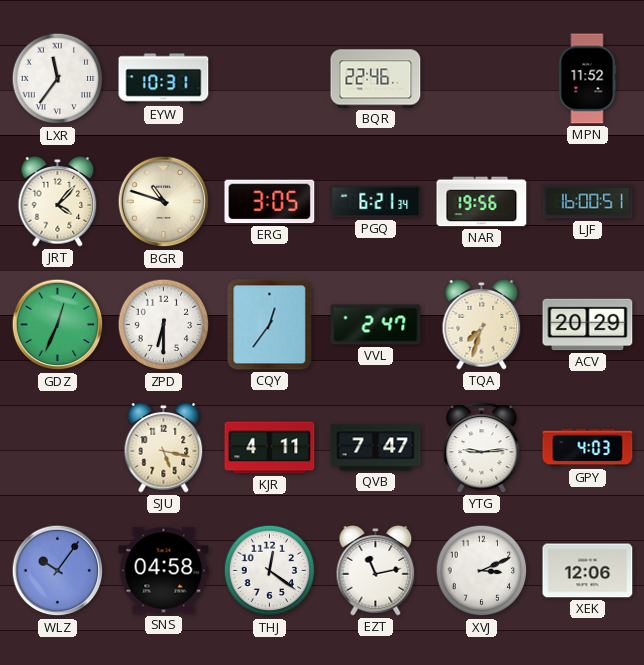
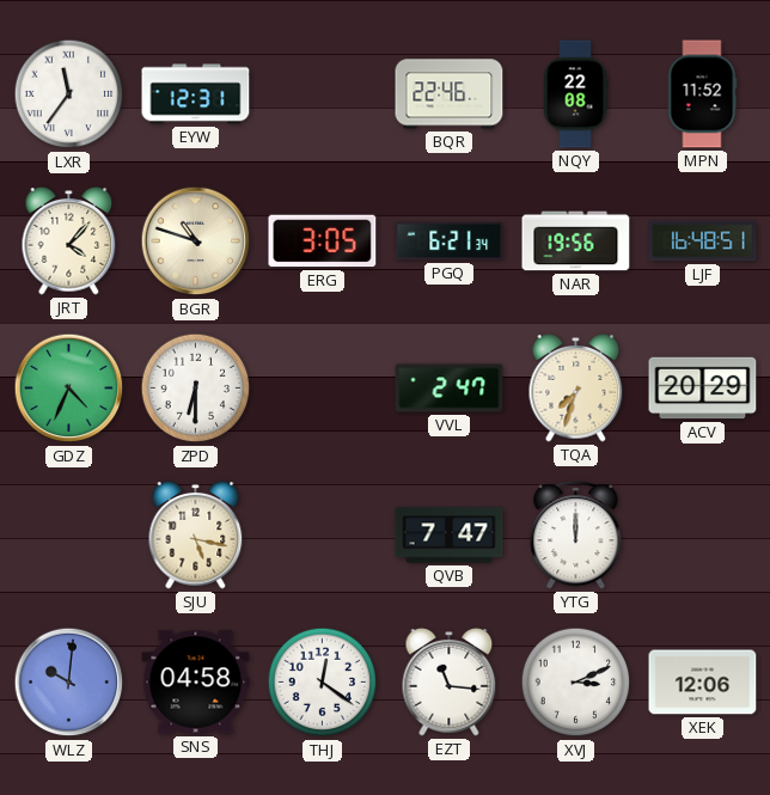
EYW: 10:31 -> 12:31 (196, 94)
NQY: none -> 22:08 (575, 94)
LJF: 16:00 -> 16:48 (703, 241)
GDZ: 12:34 -> 4:34 (69, 389)
CQY: 12:36 -> none (270, 325)
KJR: 4:11 -> none (270, 448)
YTG: 9:14 -> 12:00 (576, 536)
GPY: 4:03 -> none (588, 448)
WLZ: 10:06 -> 10:01 (69, 683)
EZT: 11:13 -> 11:16 (450, 683)
